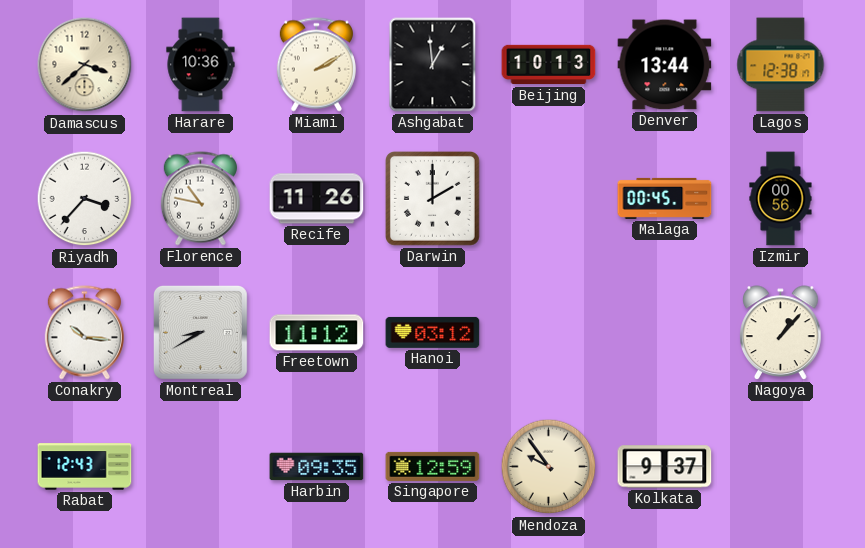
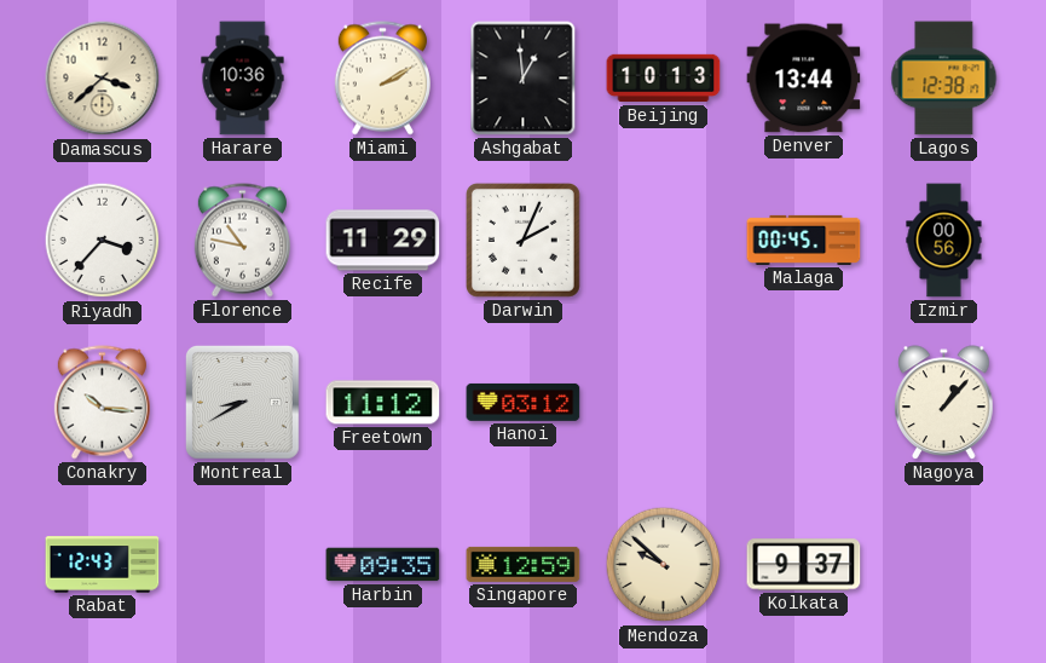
Recife: 11:26 -> 11:29 (383, 241)
Darwin: 2:00 -> 2:04 (522, 240)
Mendoza: 9:54 -> 9:52 (664, 565)
